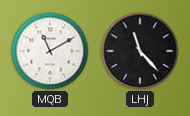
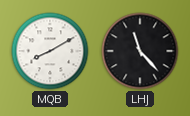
MQB: 11:10 -> 8:10 (50, 51)
